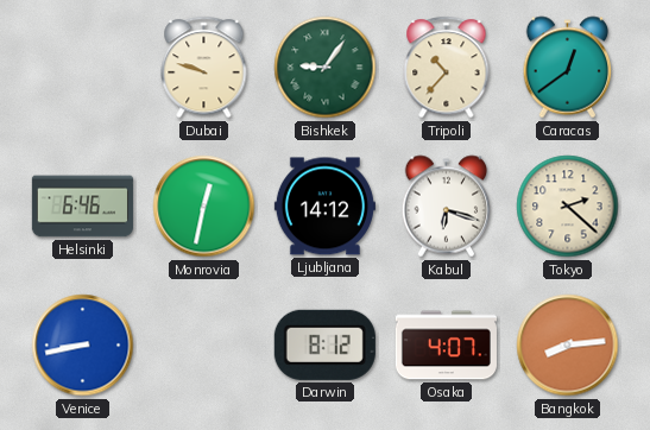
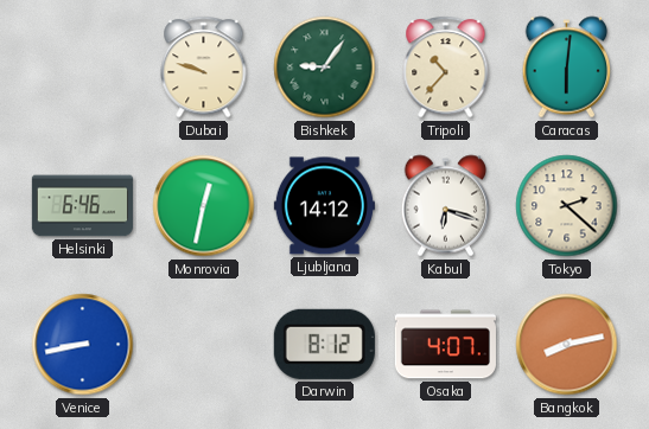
Caracas: 12:39 -> 6:01 (567, 68)
Bangkok: 8:14 -> 8:13 (567, 345)
